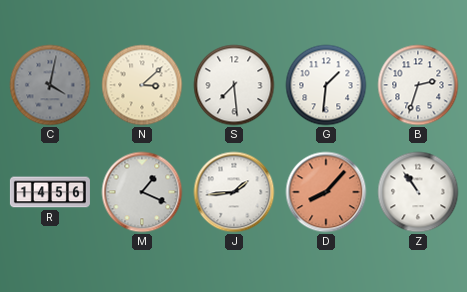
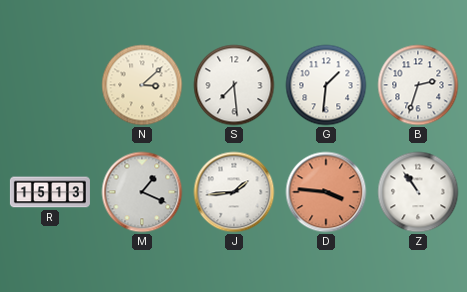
C: 4:02 -> none (50, 85)
R: 14:56 -> 15:13 (50, 192)
D: 8:07 -> 3:46 (326, 192)
